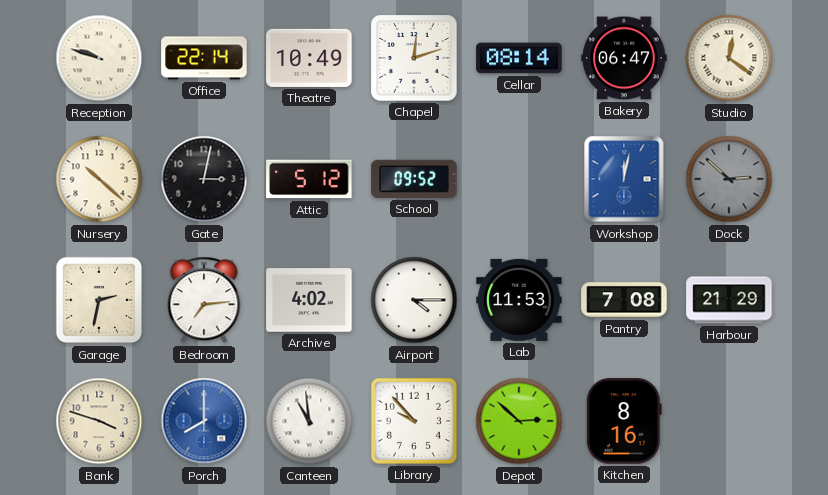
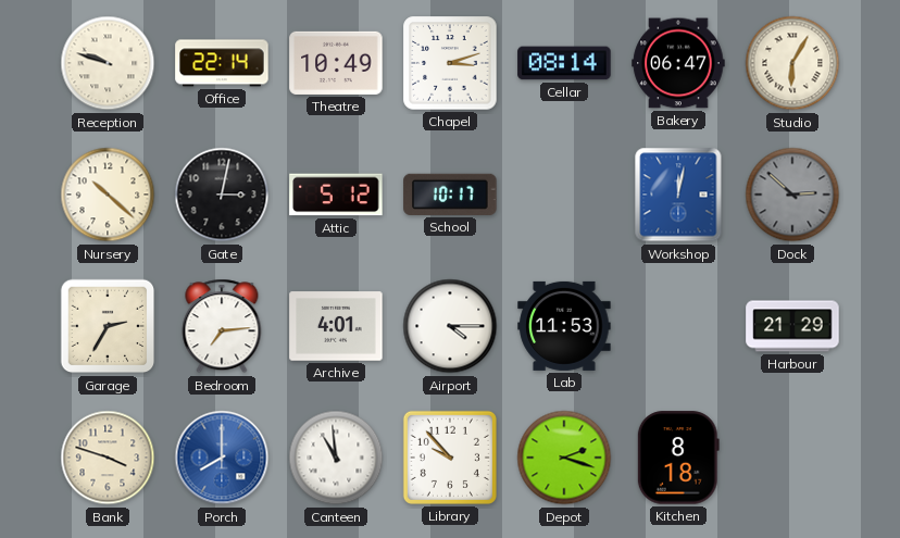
Chapel: 12:12 -> 3:12 (450, 63)
Studio: 12:21 -> 6:05 (792, 63)
School: 09:52 -> 10:17 (450, 195)
Garage: 2:32 -> 2:35 (108, 326)
Archive: 4:02 -> 4:01 (336, 326)
Pantry: 7:08 -> none (624, 300)
Depot: 2:52 -> 2:18 (564, 458)
Kitchen: 8:16 -> 8:18 (678, 458)
